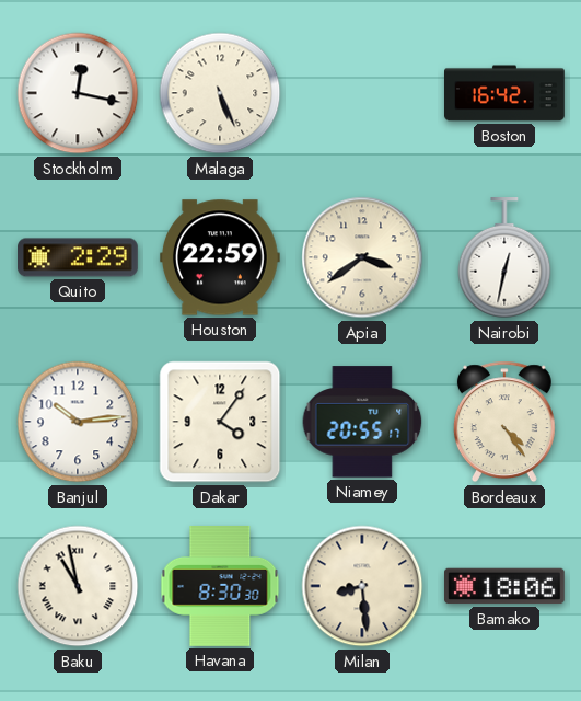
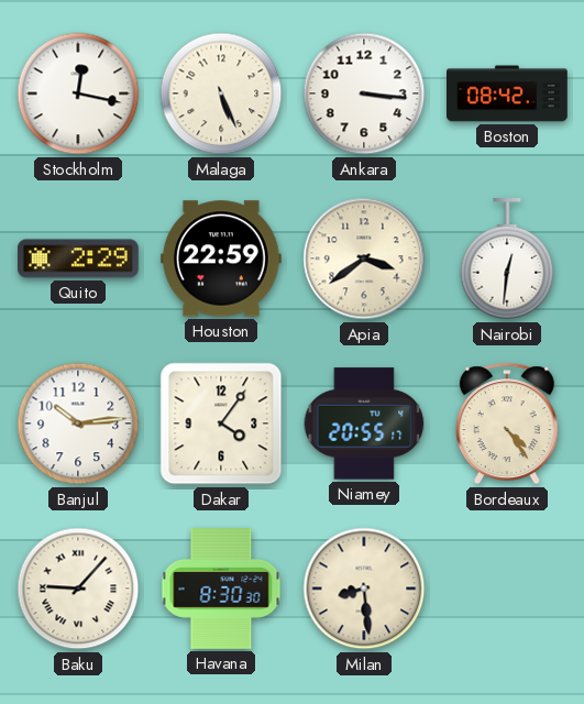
Ankara: none -> 3:16 (364, 94)
Boston: 16:42 -> 08:42 (508, 94)
Nairobi: 12:32 -> 12:31 (507, 260)
Baku: 10:58 -> 9:07 (78, 588)
Bamako: 18:06 -> none (506, 586)
